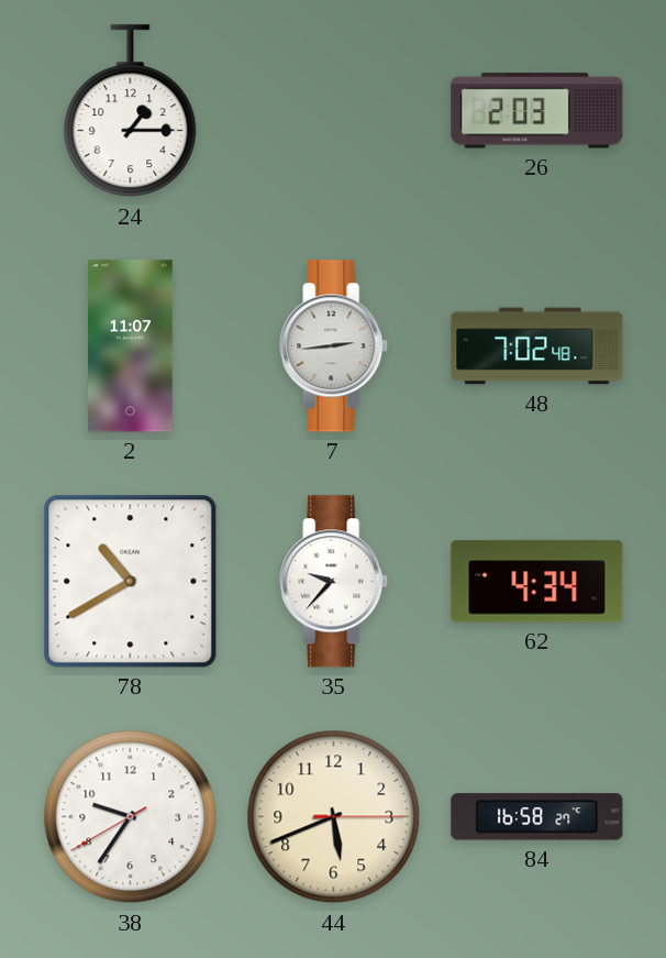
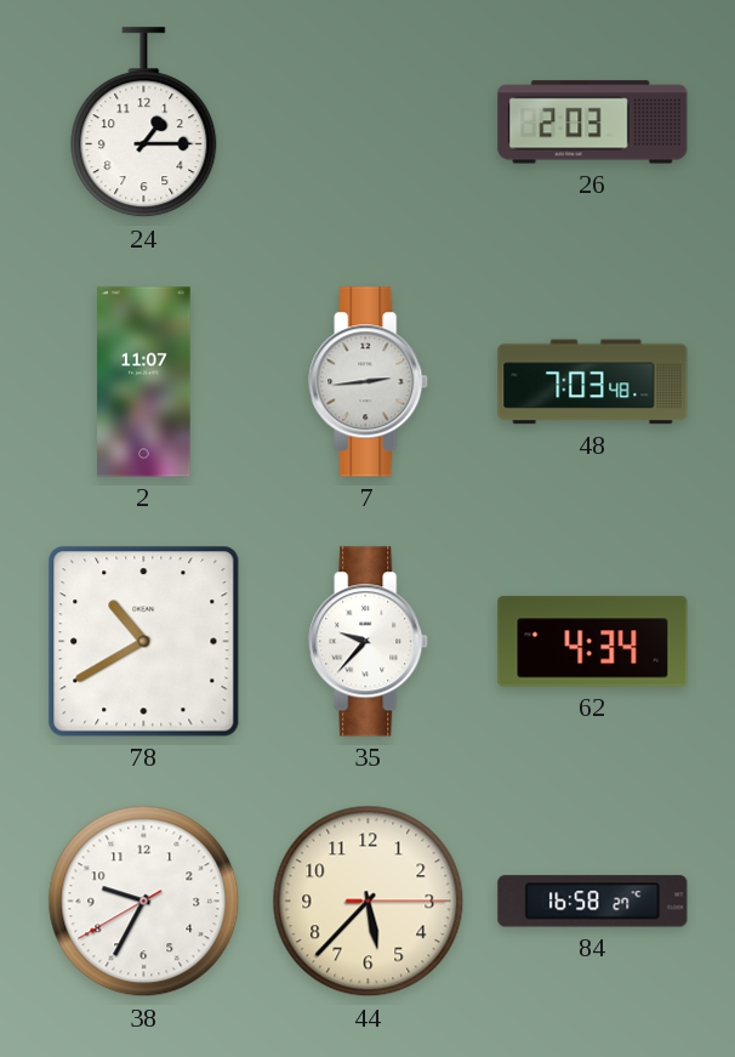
48: 7:02 -> 7:03 (593, 382)
38: 9:35 -> 9:34 (144, 902)
44: 5:41 -> 5:37 (369, 902)
